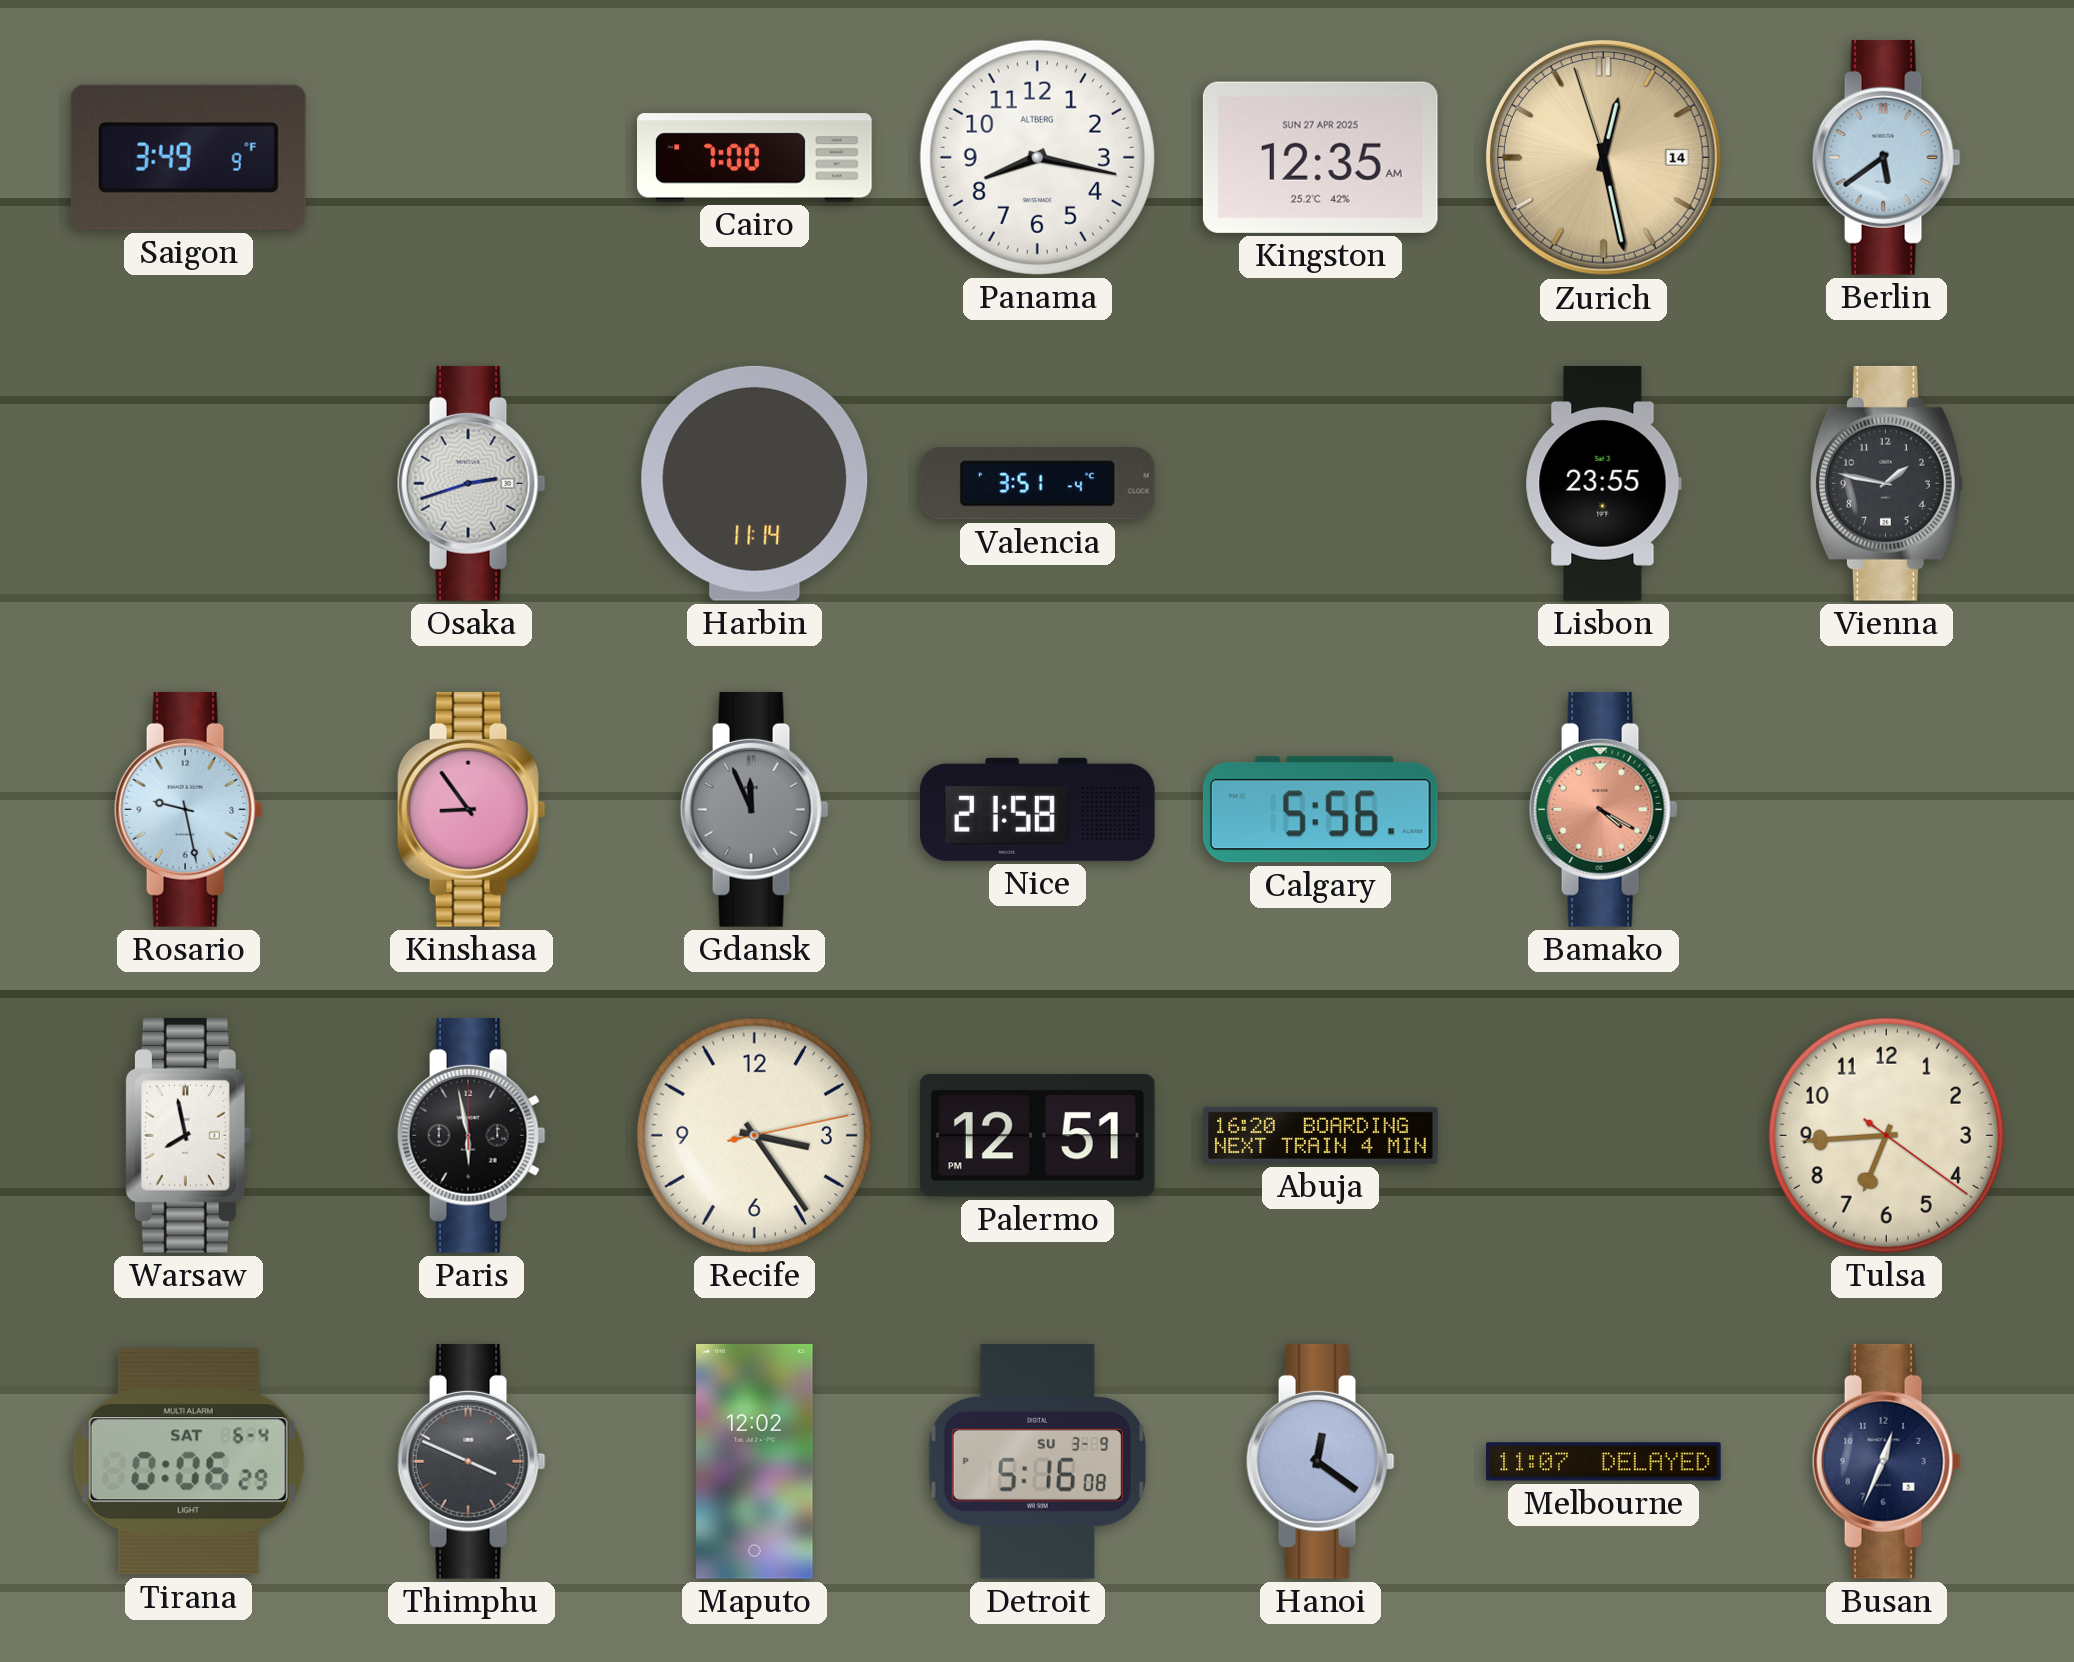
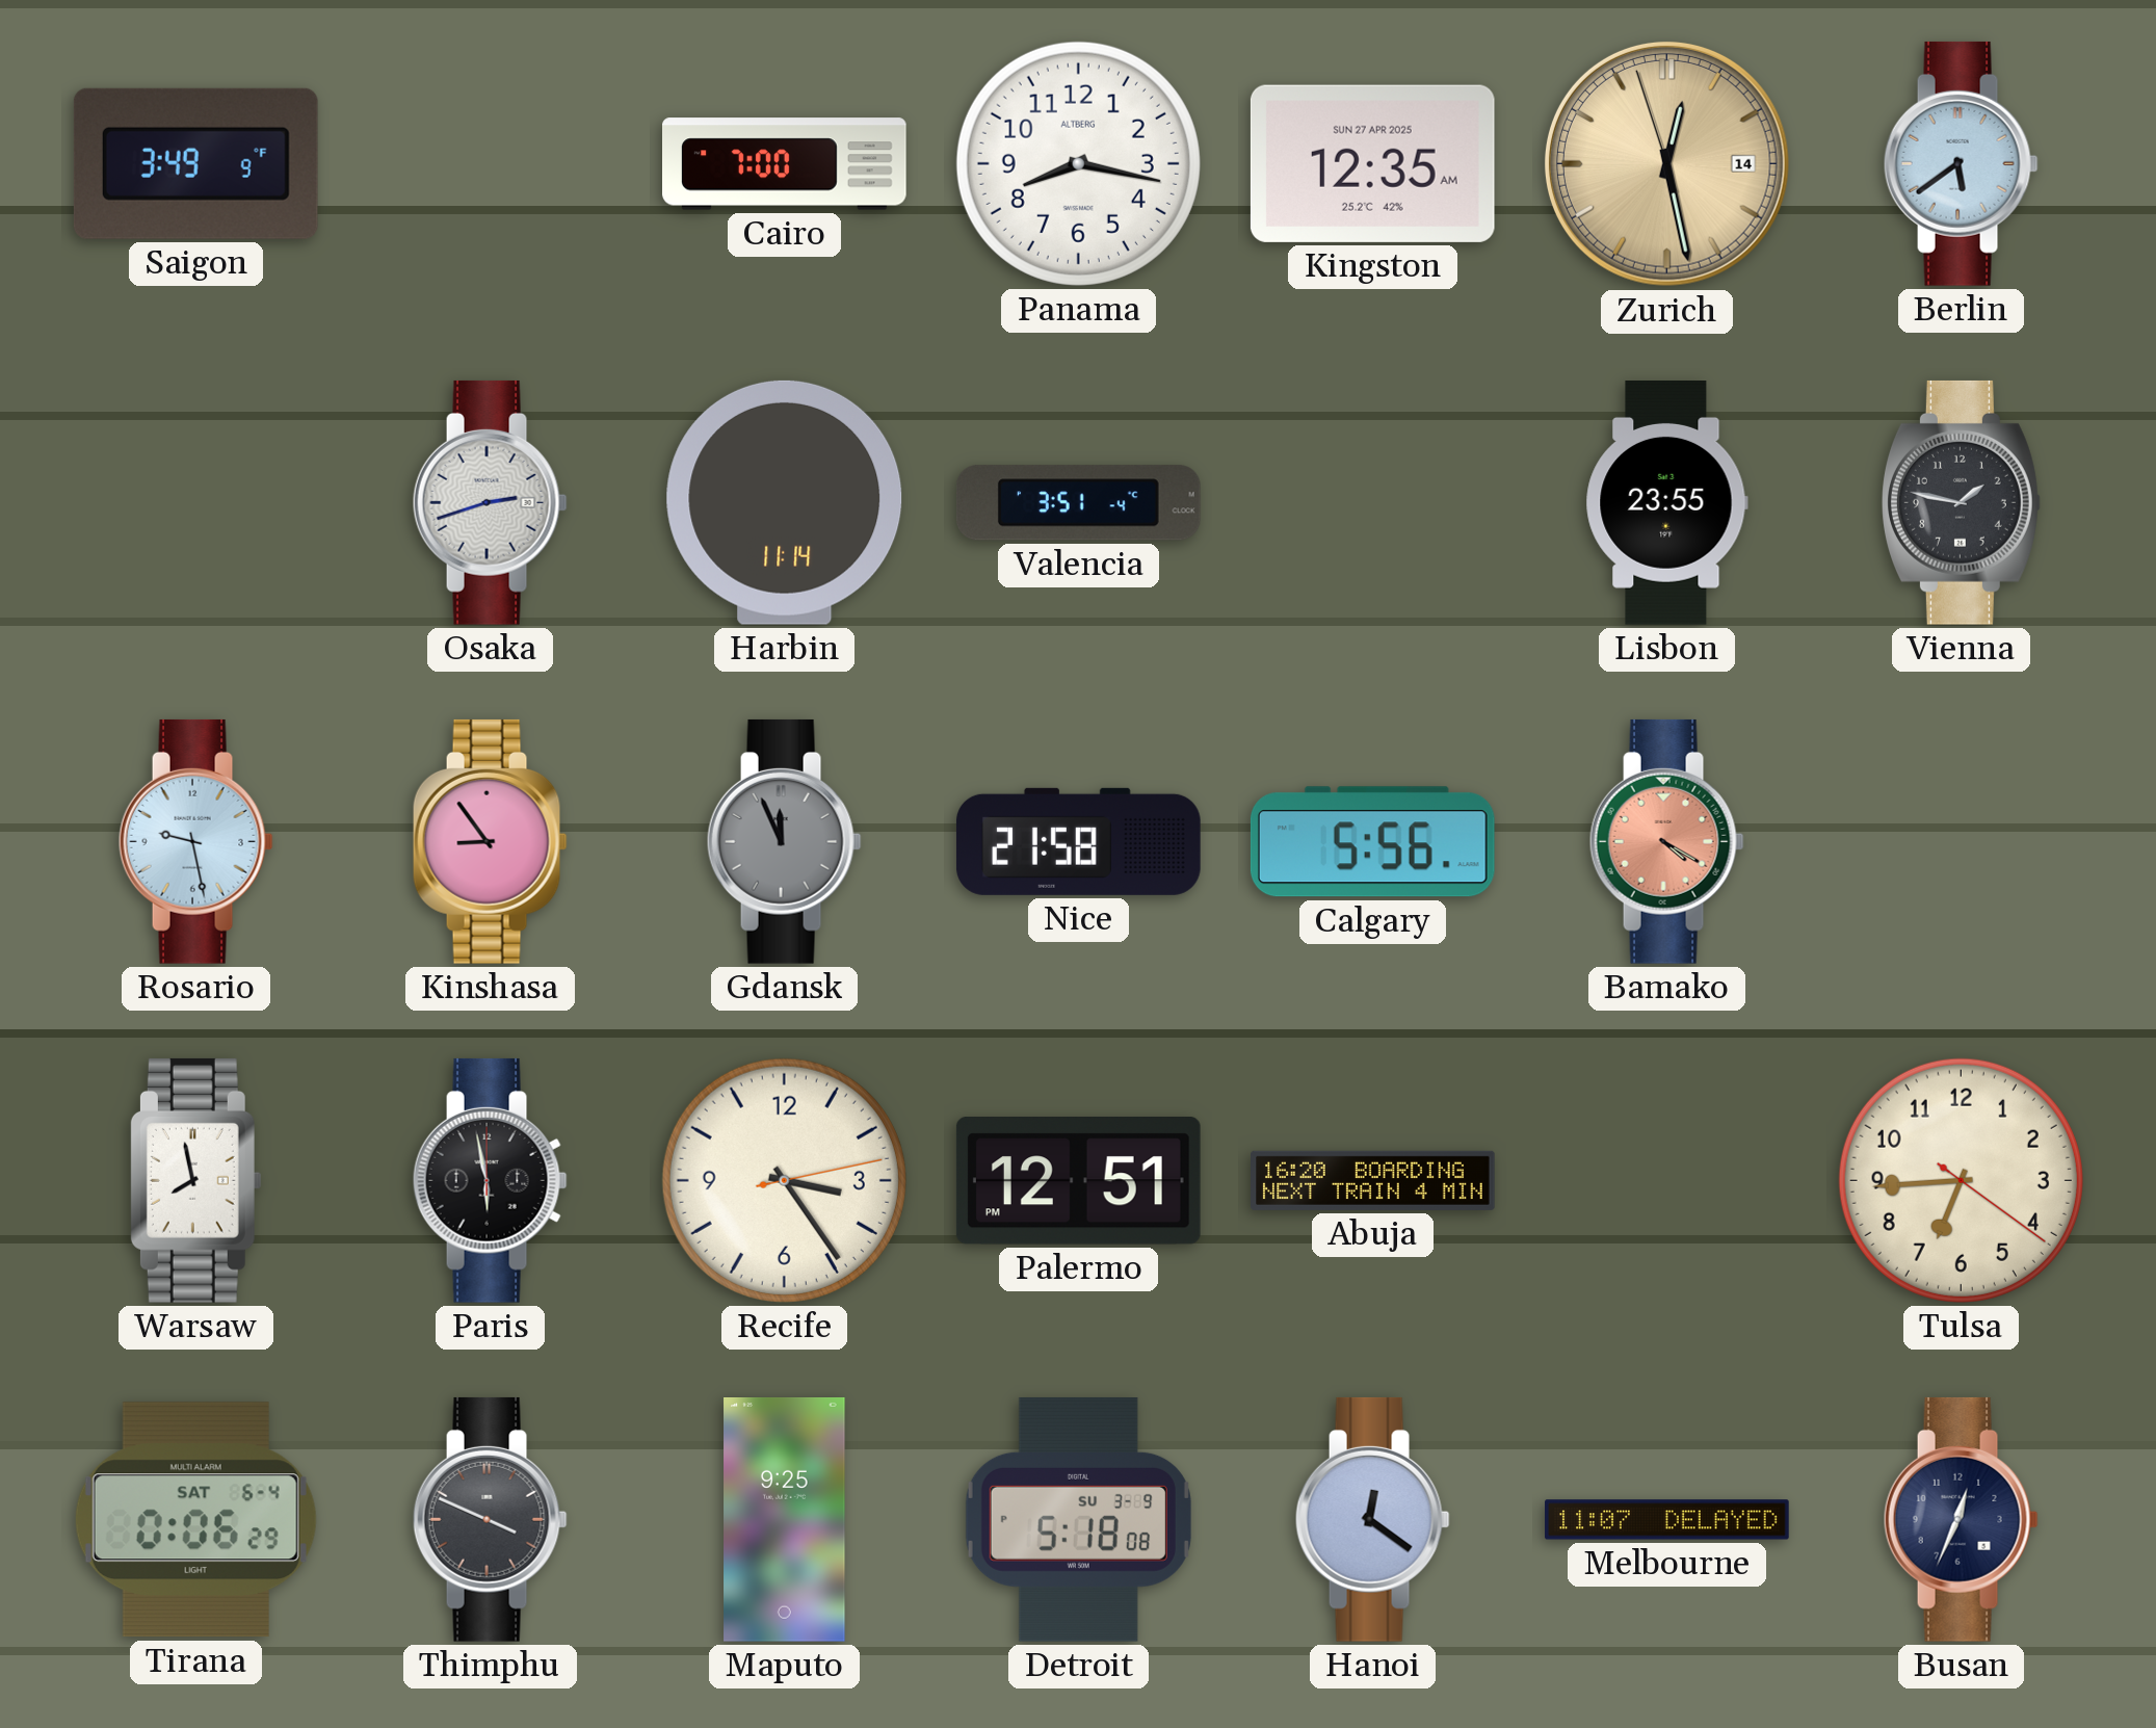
Maputo: 12:02 -> 9:25 (785, 1520)
Detroit: 5:16 -> 5:18 (1078, 1519)
